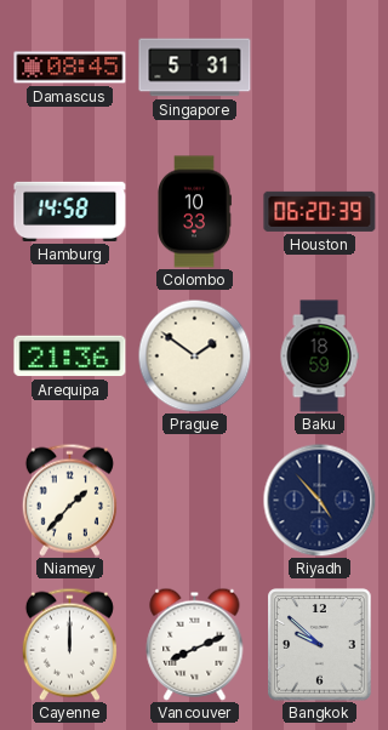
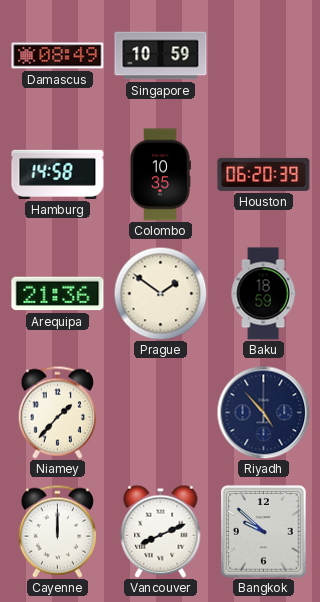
Damascus: 08:45 -> 08:49 (58, 56)
Singapore: 5:31 -> 10:59 (161, 56)
Colombo: 10:33 -> 10:35 (161, 175)
